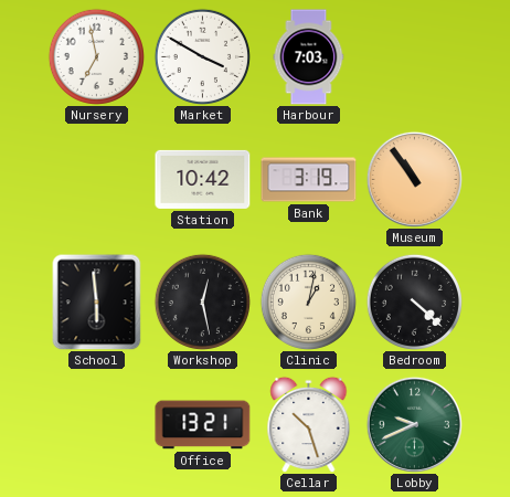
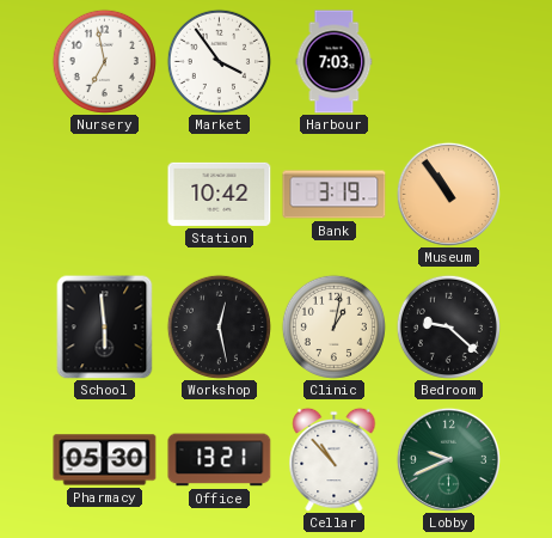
Market: 3:50 -> 3:54 (219, 61)
Bedroom: 4:22 -> 9:22 (448, 326)
Pharmacy: none -> 05:30 (105, 460)
Cellar: 10:27 -> 10:53 (335, 459)
